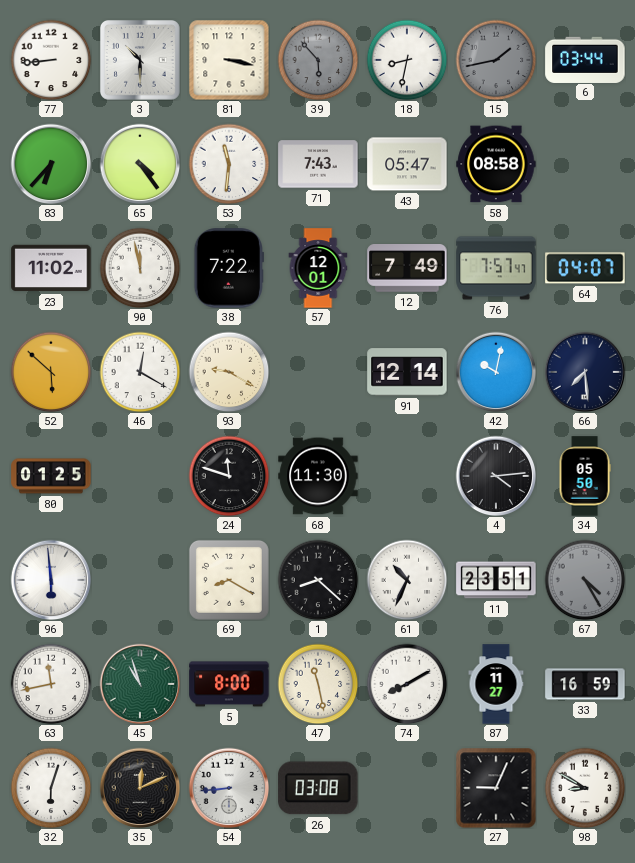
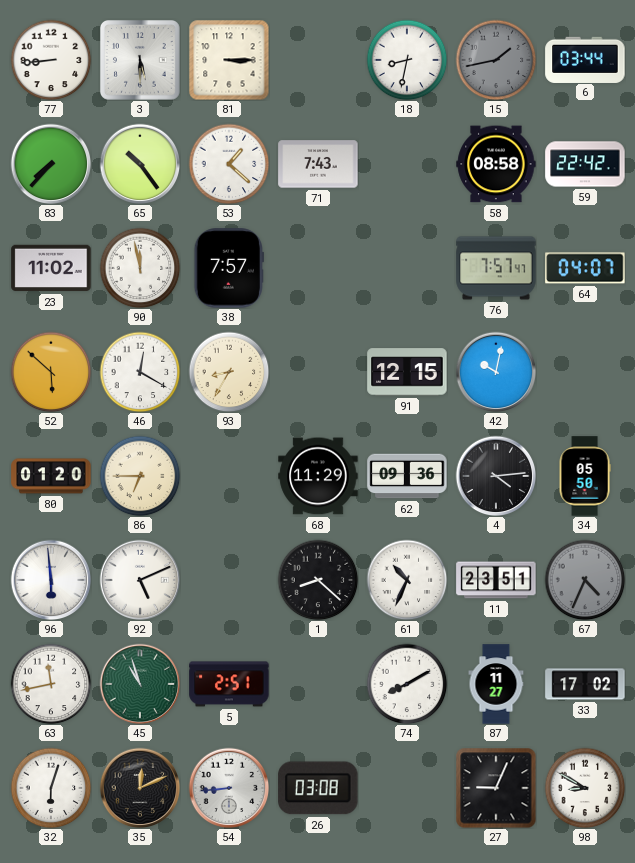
3: 10:30 -> 5:30 (141, 61)
81: 3:17 -> 3:15 (229, 60)
39: 5:53 -> none (318, 60)
83: 6:37 -> 7:37 (51, 164)
65: 4:24 -> 10:24 (140, 164)
53: 11:31 -> 1:22 (229, 164)
43: 05:47 -> none (407, 164)
59: none -> 22:42 (585, 164)
38: 7:22 -> 7:57 (229, 268)
57: 12:01 -> none (318, 268)
12: 7:49 -> none (407, 268)
93: 9:20 -> 8:35 (229, 372)
91: 12:14 -> 12:15 (407, 372)
66: 7:29 -> none (585, 372)
80: 01:25 -> 01:20 (51, 476)
86: none -> 6:45 (140, 476)
24: 11:48 -> none (229, 476)
68: 11:30 -> 11:29 (318, 476)
62: none -> 09:36 (407, 476)
92: none -> 5:11 (140, 580)
69: 8:20 -> none (229, 580)
67: 4:25 -> 4:34 (585, 580)
5: 8:00 -> 2:51 (229, 684)
47: 11:28 -> none (318, 684)
33: 16:59 -> 17:02 (585, 684)
